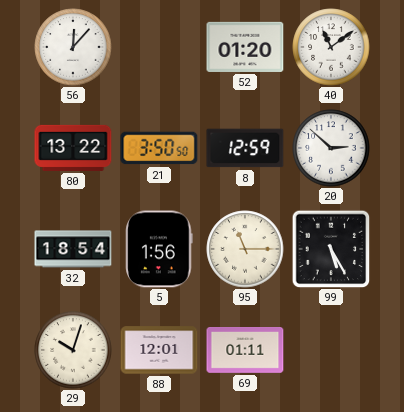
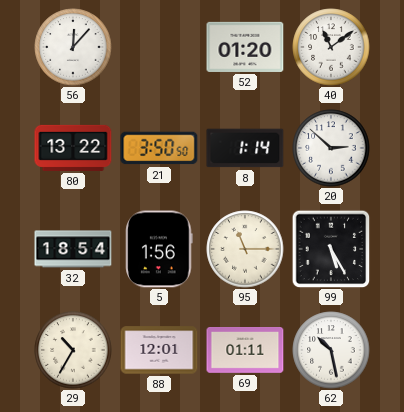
8: 12:59 -> 1:14 (245, 148)
29: 10:03 -> 10:35 (73, 350)
62: none -> 10:28 (331, 350)
